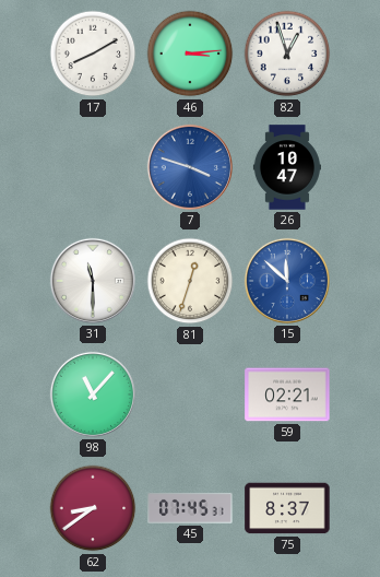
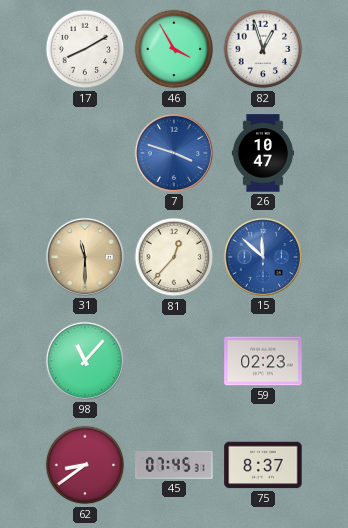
46: 3:14 -> 3:55 (174, 49)
31 dial: white -> champagne (85, 257)
81: 12:33 -> 12:37 (174, 257)
59: 02:21 -> 02:23 (263, 361)
